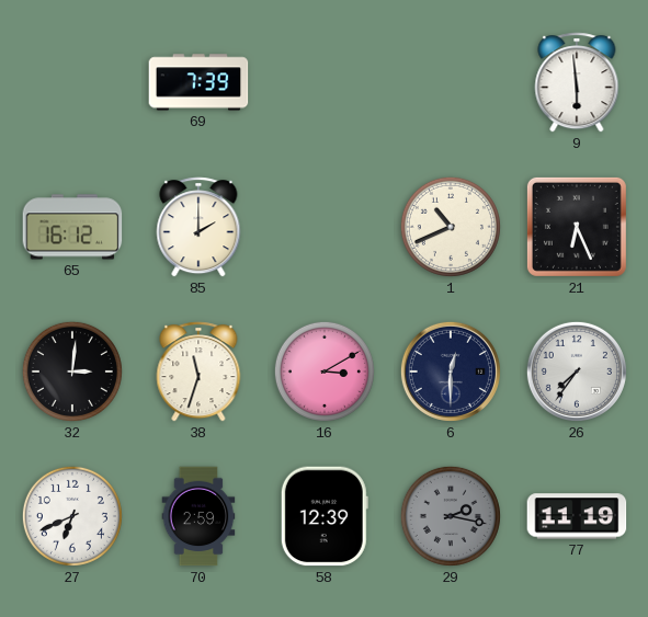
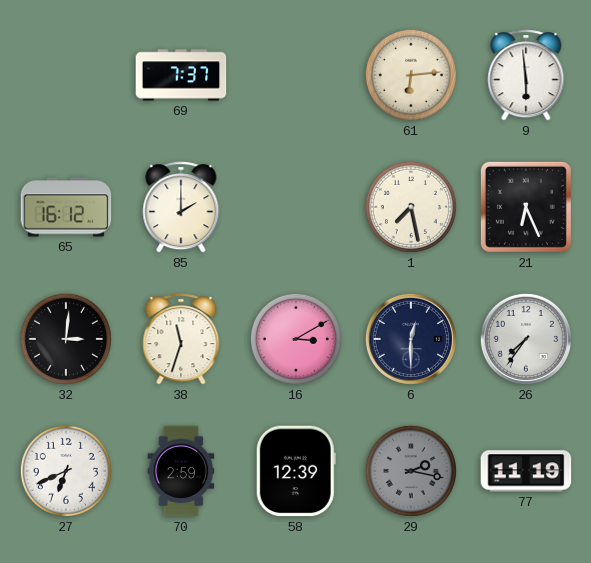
69: 7:39 -> 7:37 (181, 75)
61: none -> 6:14 (411, 75)
1: 10:41 -> 7:28 (411, 207)
